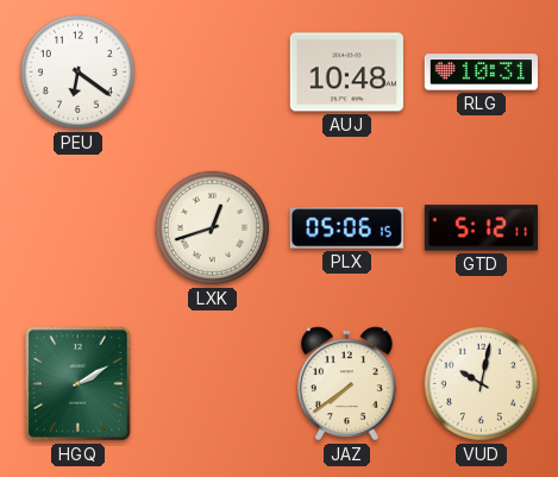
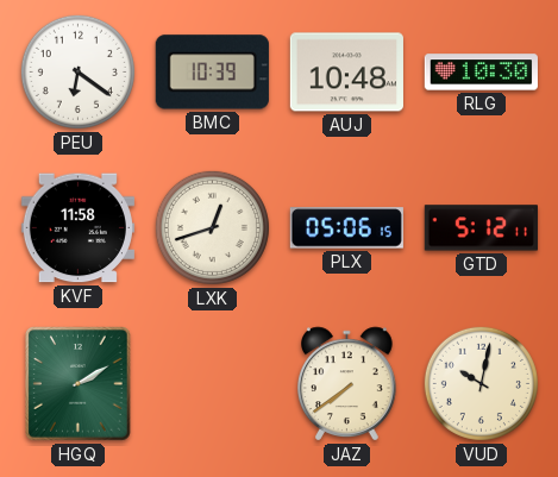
BMC: none -> 10:39 (212, 73)
RLG: 10:31 -> 10:30 (481, 73)
KVF: none -> 11:58 (77, 228)
